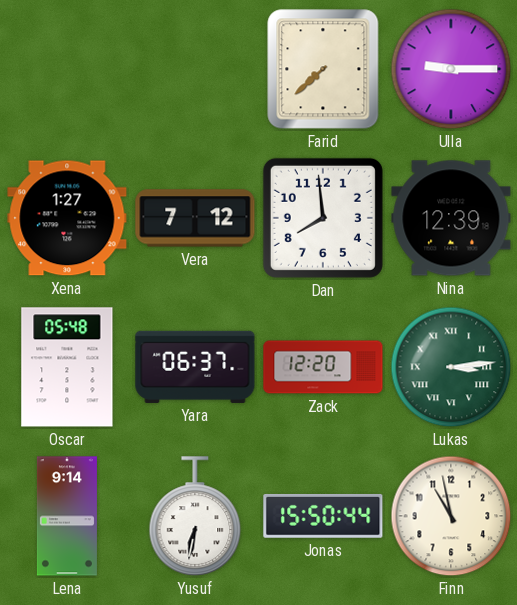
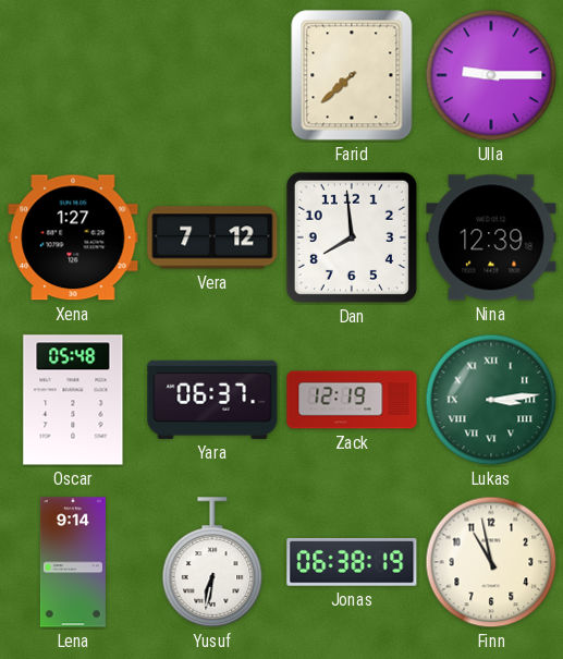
Zack: 12:20 -> 12:19 (352, 400)
Jonas: 15:50 -> 06:38 (352, 562)
